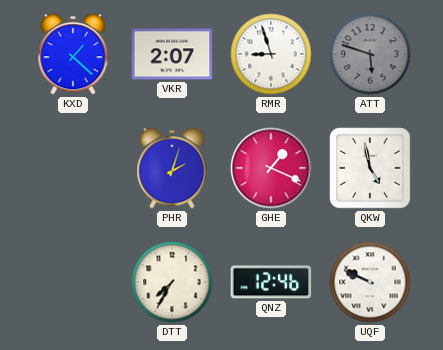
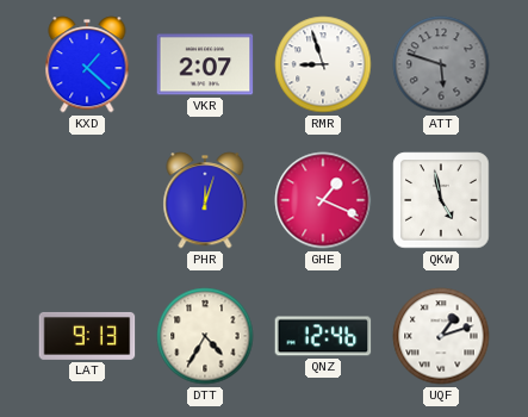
PHR: 2:03 -> 12:03 (205, 200)
LAT: none -> 9:13 (87, 336)
DTT: 7:35 -> 4:35 (205, 336)
UQF: 9:49 -> 1:12 (441, 336)
